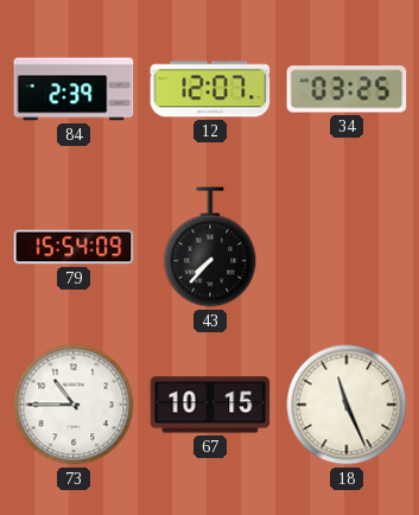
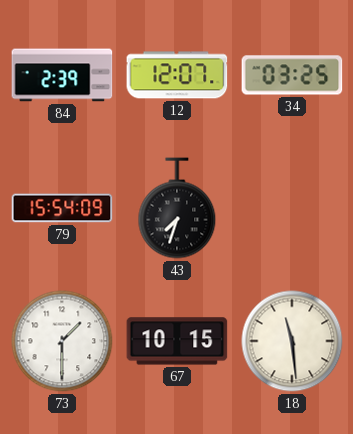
43: 7:37 -> 7:33 (177, 208)
73: 10:45 -> 1:30 (62, 341)
18: 11:26 -> 11:29 (292, 341)
